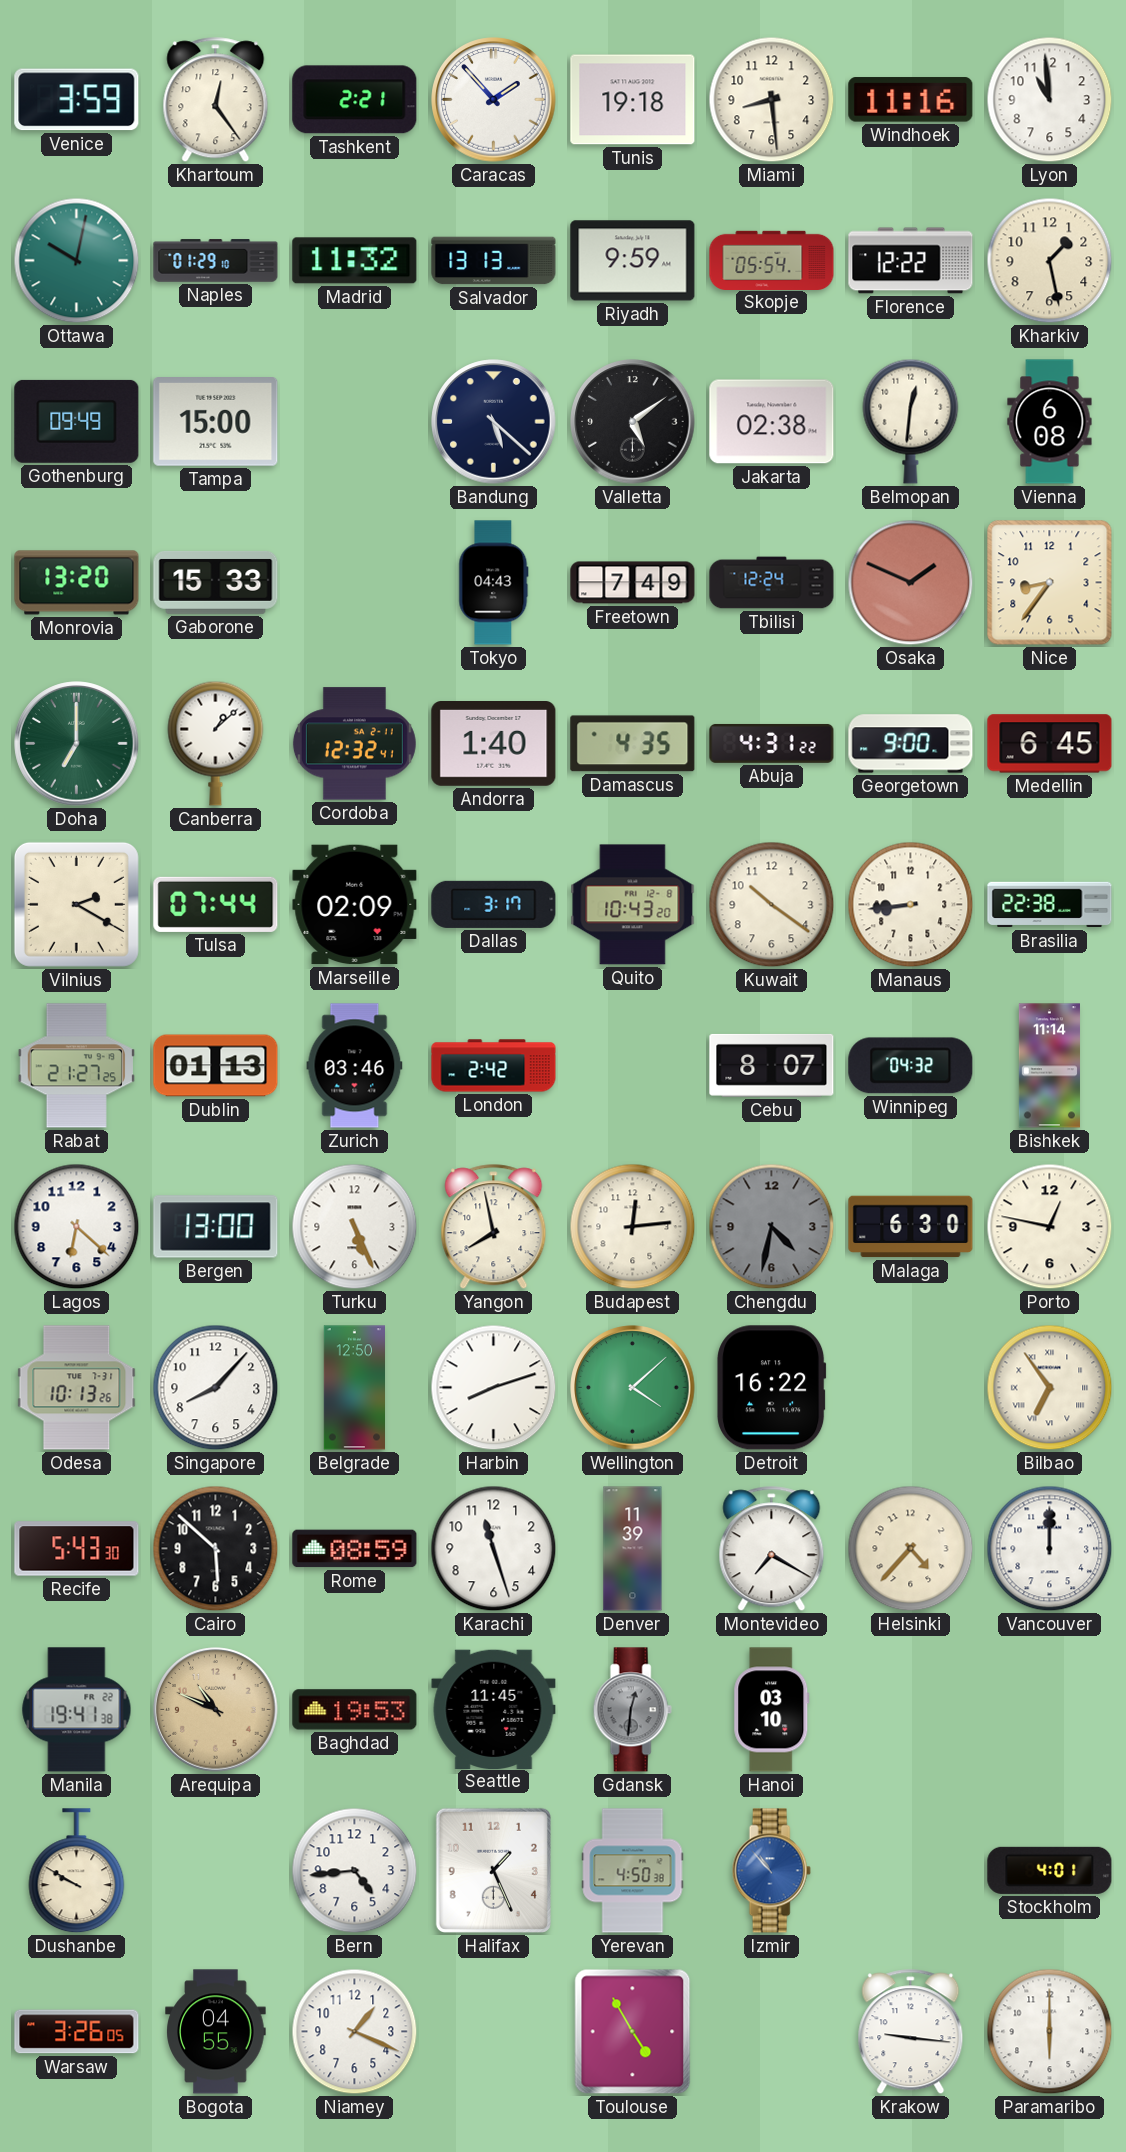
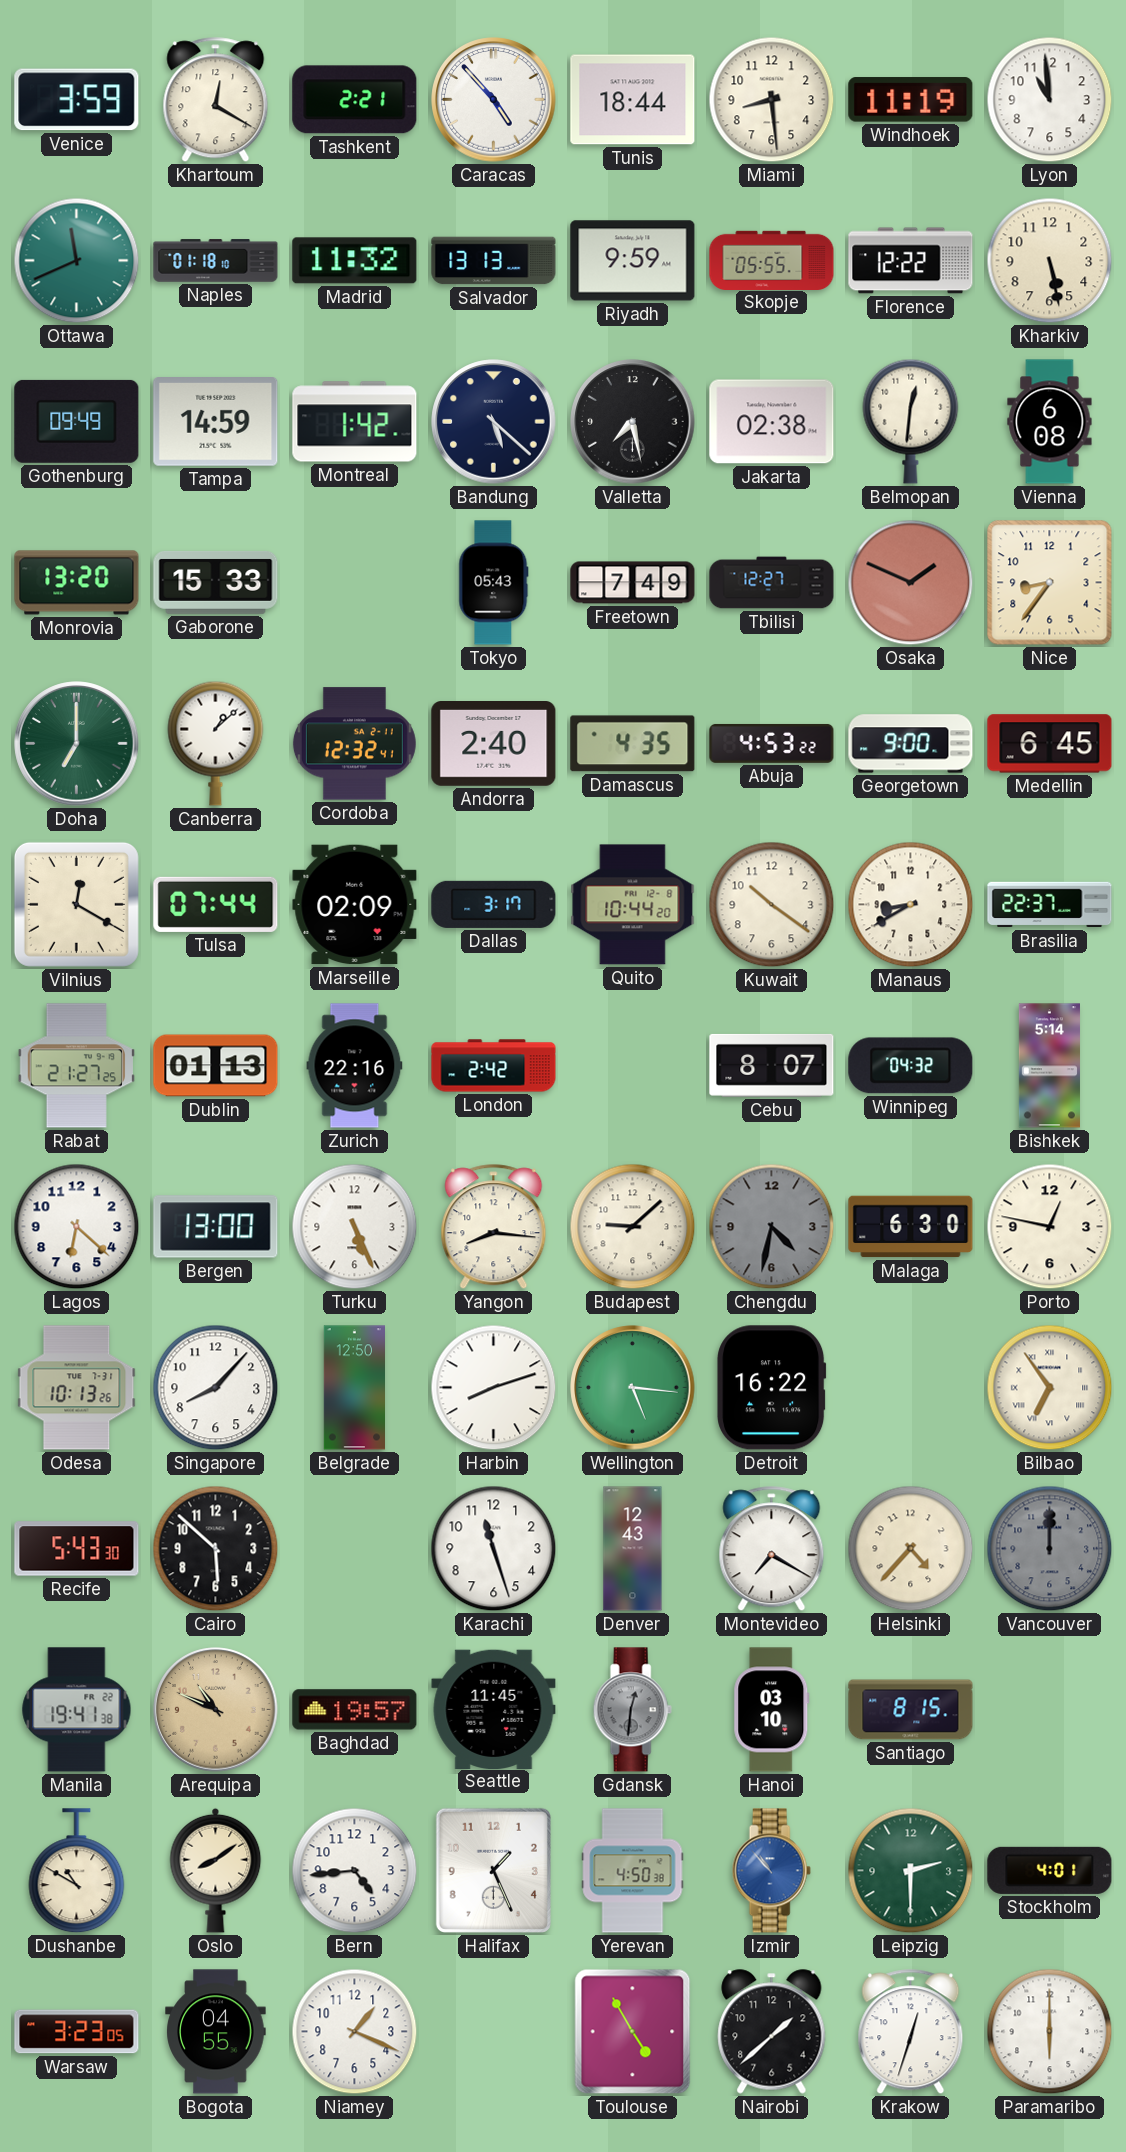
Khartoum: 12:24 -> 12:20 (216, 100)
Caracas: 1:53 -> 4:53 (494, 100)
Tunis: 19:18 -> 18:44 (633, 100)
Windhoek: 11:16 -> 11:19 (911, 100)
Ottawa: 10:02 -> 11:41 (77, 261)
Naples: 01:29 -> 01:18 (216, 261)
Skopje: 05:54 -> 05:55 (772, 260)
Kharkiv: 1:28 -> 5:28 (1050, 261)
Tampa: 15:00 -> 14:59 (216, 422)
Montreal: none -> 1:42 (355, 422)
Valletta: 5:09 -> 7:28 (633, 422)
Tokyo: 04:43 -> 05:43 (494, 583)
Tbilisi: 12:24 -> 12:27 (772, 583)
Andorra: 1:40 -> 2:40 (494, 744)
Abuja: 4:31 -> 4:53 (772, 744)
Vilnius: 2:20 -> 12:20 (76, 904)
Quito: 10:43 -> 10:44 (633, 905)
Manaus: 8:44 -> 8:40 (911, 905)
Brasilia: 22:38 -> 22:37 (1050, 905)
Zurich: 03:46 -> 22:16 (355, 1066)
Bishkek: 11:14 -> 5:14 (1049, 1066)
Yangon: 7:58 -> 8:16 (494, 1227)
Budapest: 12:14 -> 9:08 (633, 1227)
Wellington: 4:08 -> 5:16 (633, 1388)
Rome: 08:59 -> none (355, 1549)
Denver: 11:39 -> 12:43 (633, 1549)
Vancouver dial: white -> grey (1050, 1549)
Baghdad: 19:53 -> 19:57 (355, 1710)
Santiago: none -> 8:15 (911, 1710)
Dushanbe: 9:50 -> 10:50 (77, 1871)
Oslo: none -> 8:09 (216, 1870)
Leipzig: none -> 2:30 (911, 1871)
Warsaw: 3:26 -> 3:23 (77, 2032)
Nairobi: none -> 1:38 (772, 2032)
Krakow: 9:16 -> 12:33 (911, 2032)
